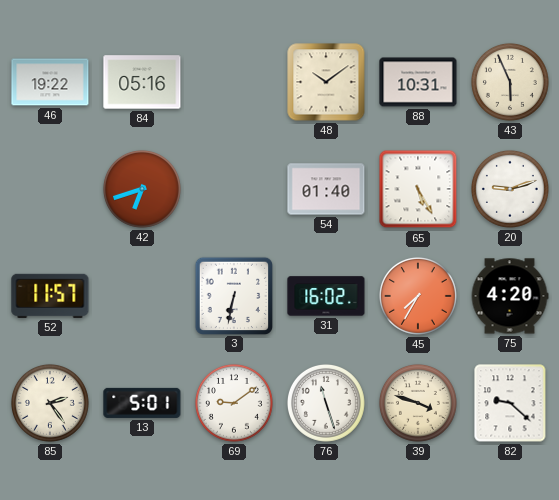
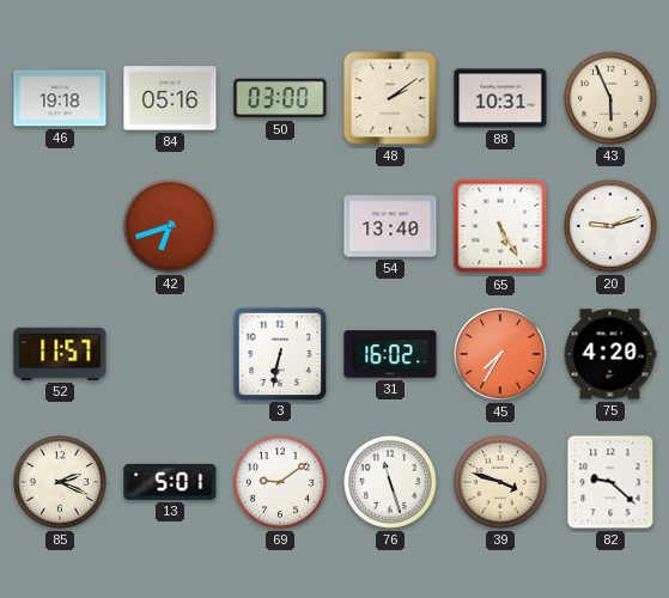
46: 19:22 -> 19:18 (60, 98)
50: none -> 03:00 (280, 98)
48: 10:09 -> 2:09 (390, 98)
54: 01:40 -> 13:40 (390, 226)
85: 2:24 -> 2:19 (60, 482)
